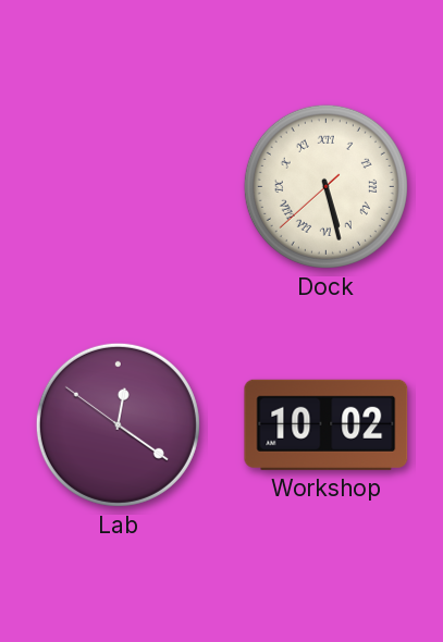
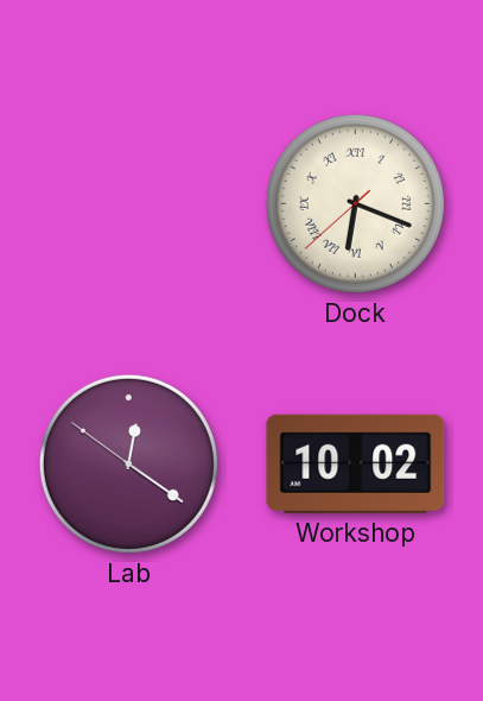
Dock: 5:27 -> 6:18 (355, 203)
